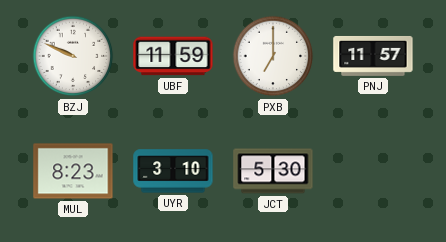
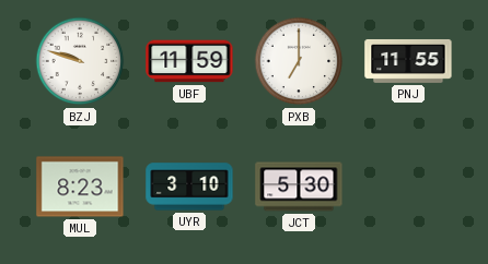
BZJ: 9:49 -> 9:48 (80, 61)
PNJ: 11:57 -> 11:55 (408, 61)
